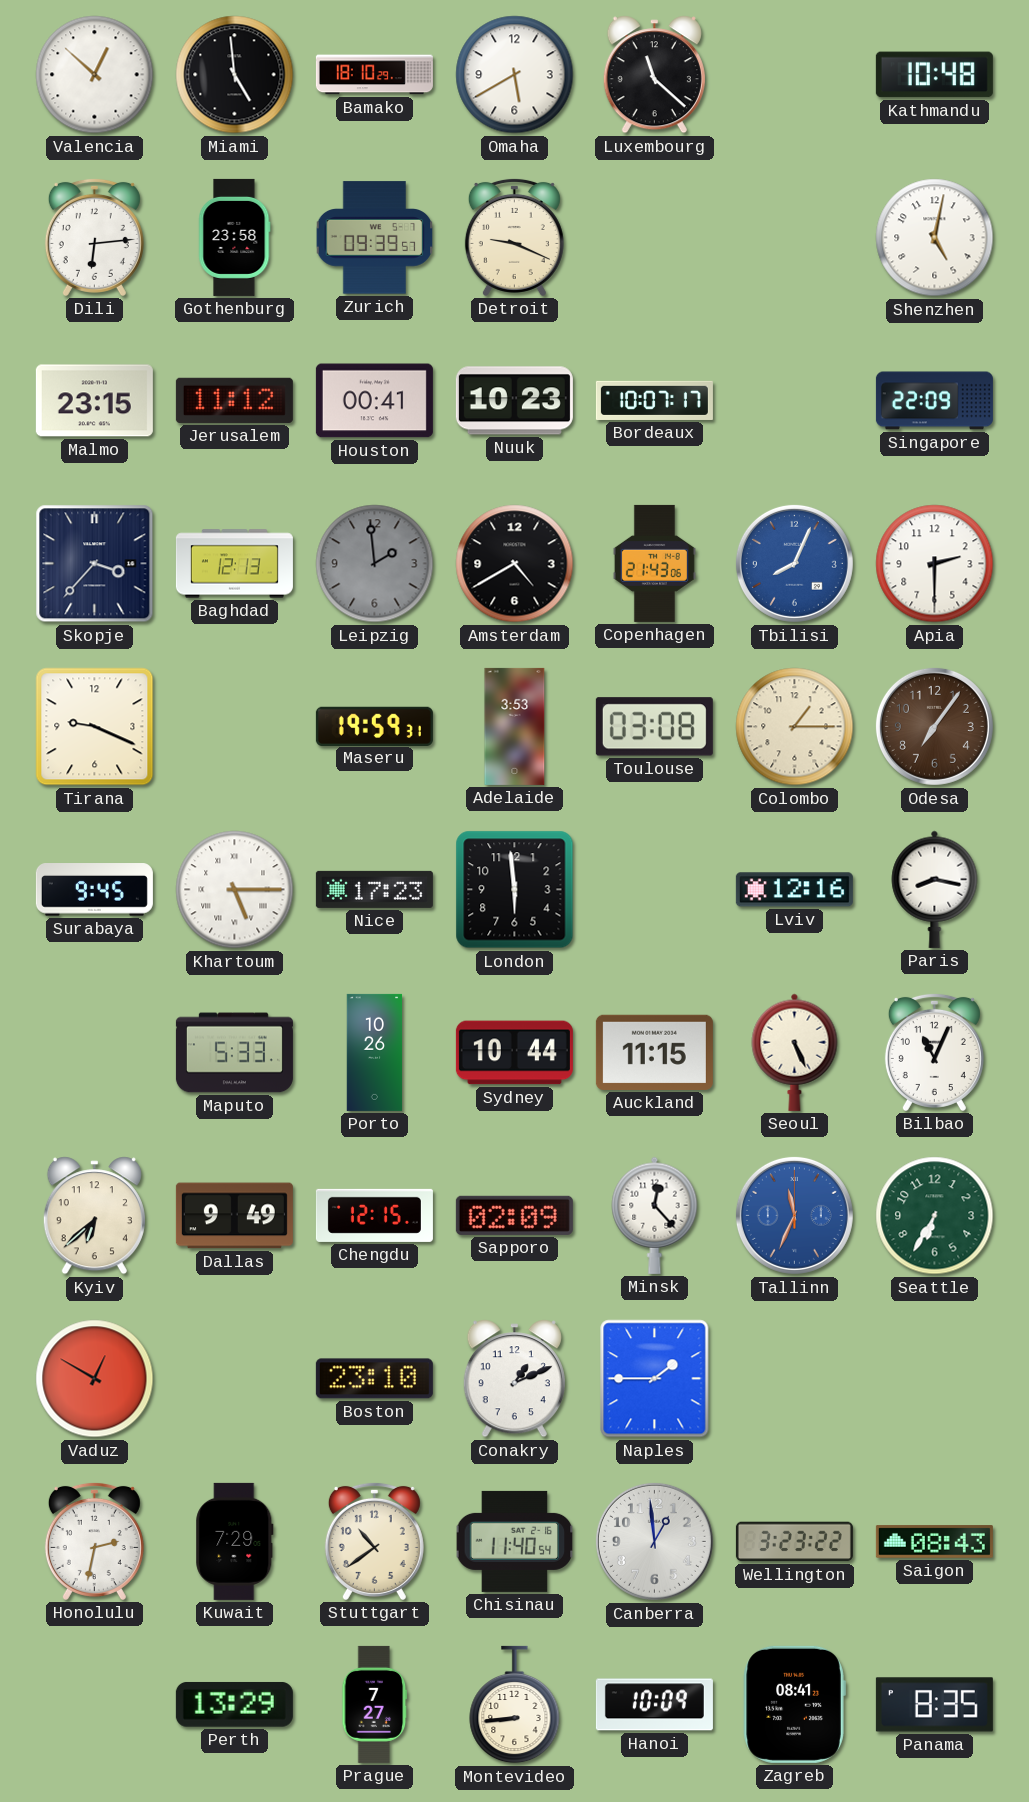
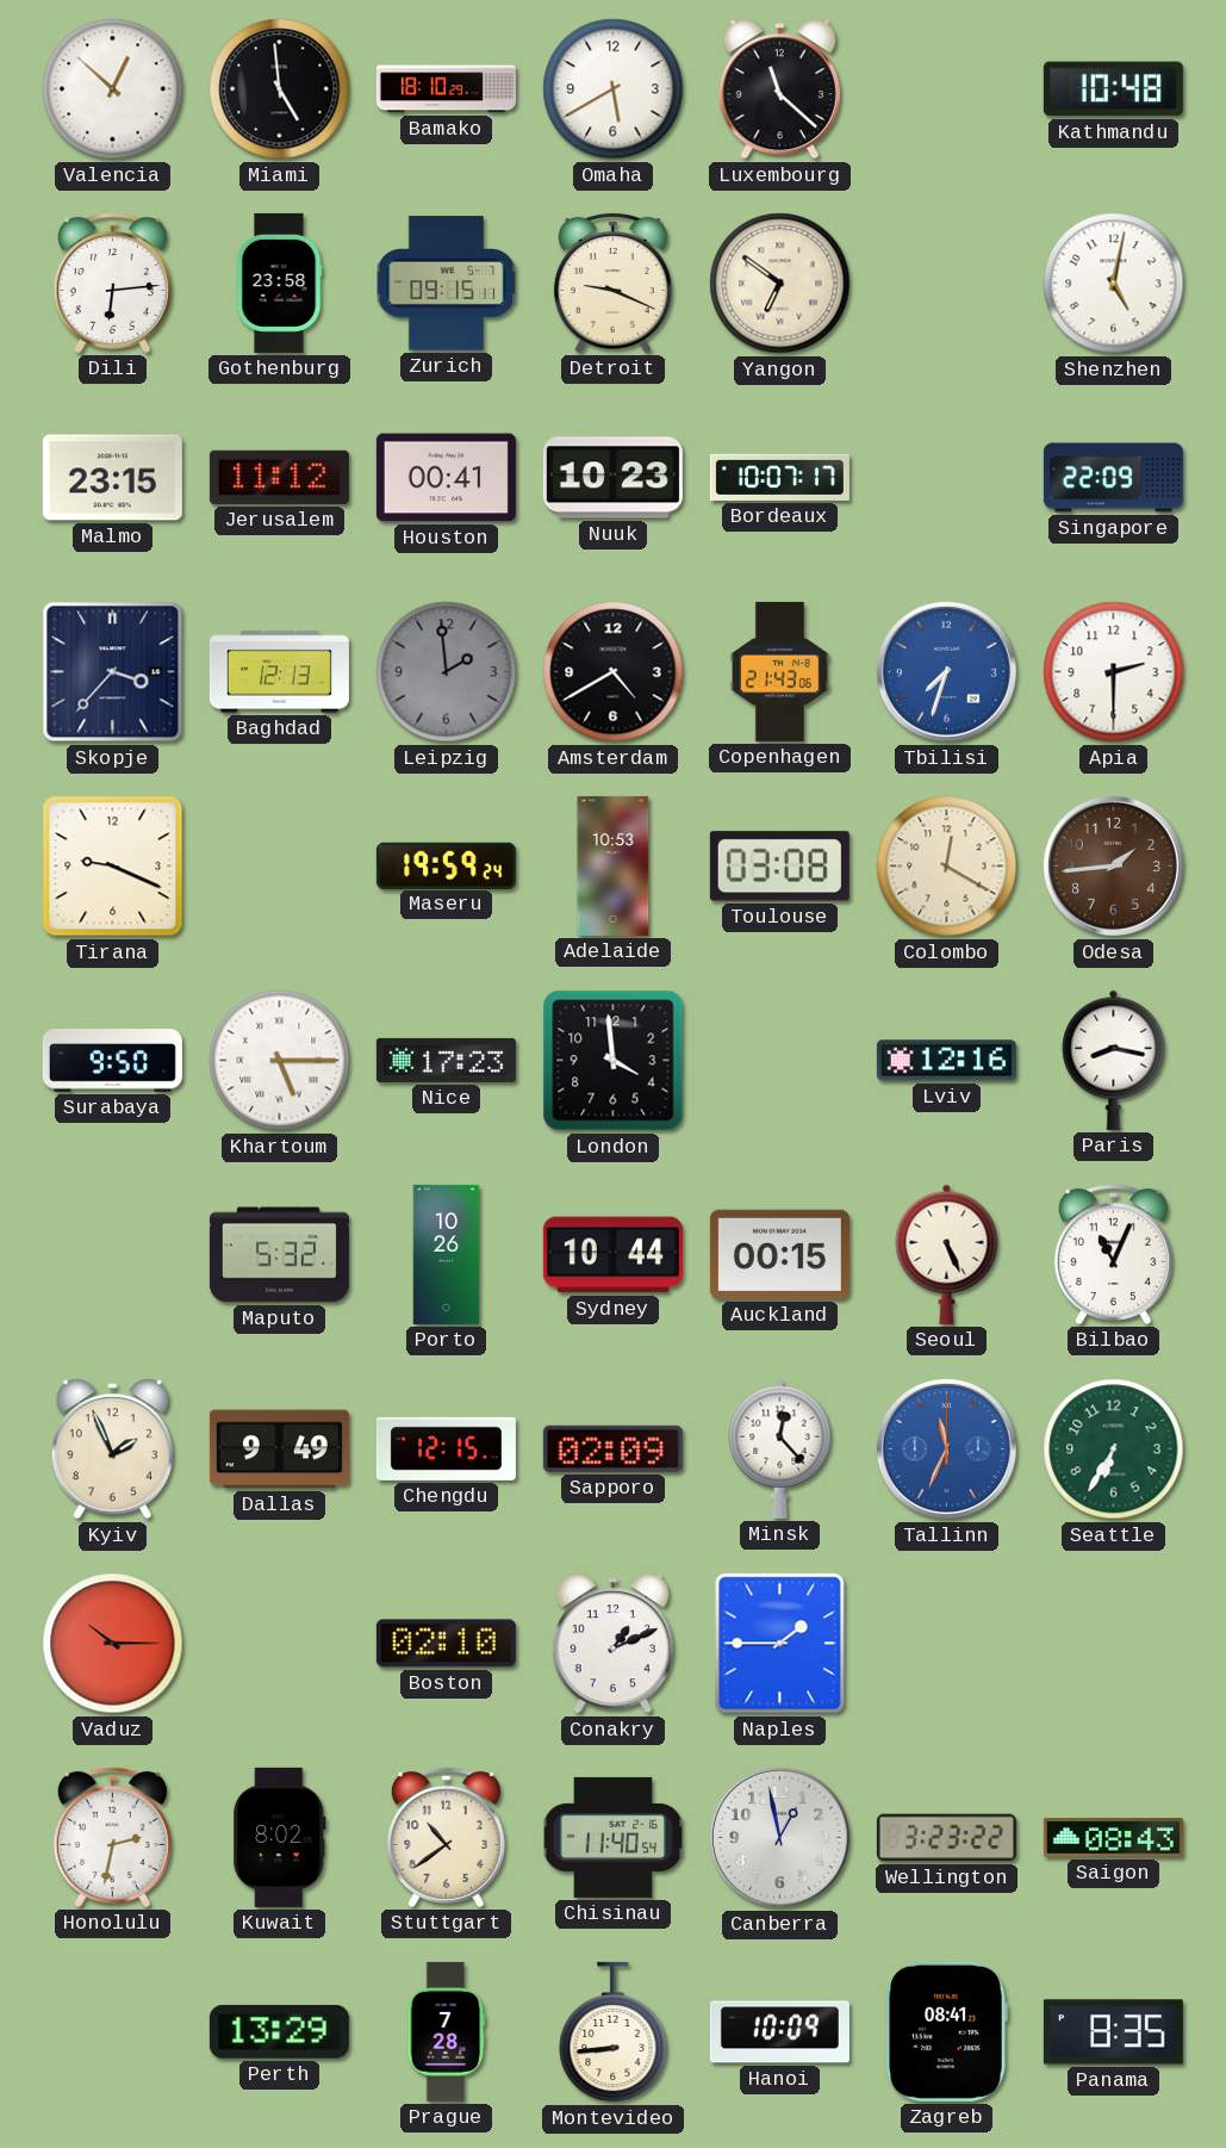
Zurich: 09:39 -> 09:15 (447, 284)
Yangon: none -> 6:51 (780, 284)
Tbilisi: 8:04 -> 7:33 (946, 671)
Maseru: 19:59:31 -> 19:59:24 (446, 865)
Adelaide: 3:53 -> 10:53 (614, 865)
Colombo: 1:15 -> 12:20 (947, 867)
Odesa: 7:06 -> 1:44 (1113, 865)
Surabaya: 9:45 -> 9:50 (112, 1061)
London: 5:59 -> 3:59 (614, 1061)
Maputo: 5:33 -> 5:32 (279, 1255)
Auckland: 11:15 -> 00:15 (779, 1254)
Kyiv: 6:38 -> 1:56 (112, 1449)
Vaduz: 12:50 -> 10:15 (113, 1644)
Boston: 23:10 -> 02:10 (446, 1644)
Kuwait: 7:29 -> 8:02 (280, 1837)
Canberra: 12:59 -> 12:58 (779, 1837)
Prague: 7:27 -> 7:28 (447, 2031)
